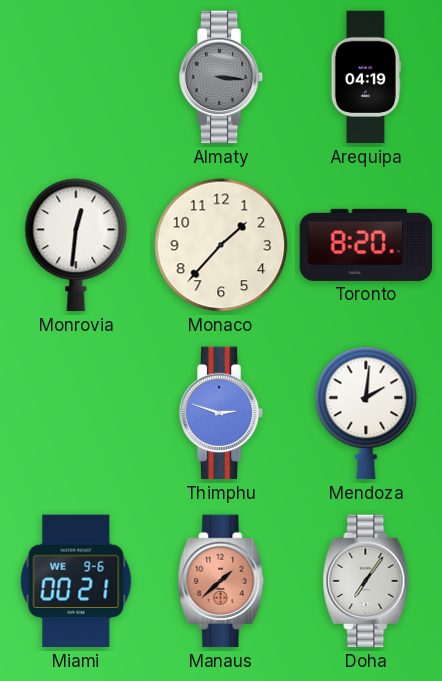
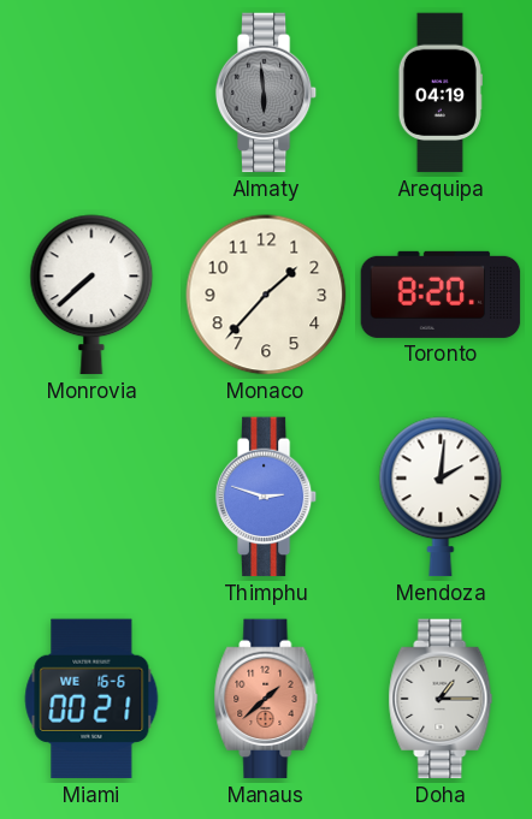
Almaty: 3:16 -> 5:59 (266, 93)
Monrovia: 12:31 -> 7:38 (91, 295)
Miami date: WE 9-6 -> WE 16-6 (91, 699)
Doha: 7:06 -> 1:15 (441, 699)
